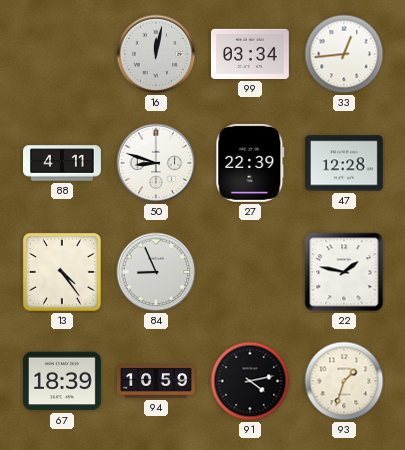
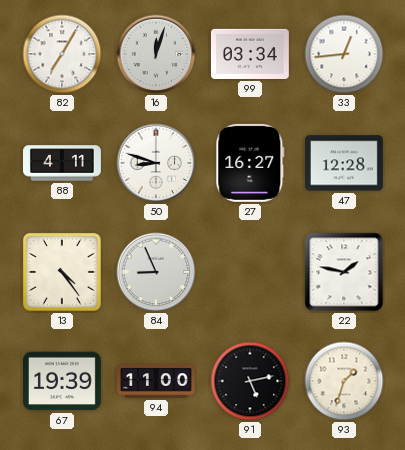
82: none -> 7:05 (62, 54)
16: 12:02 -> 12:03 (156, 54)
27: 22:39 -> 16:27 (250, 163)
67: 18:39 -> 19:39 (62, 381)
94: 10:59 -> 11:00 (157, 381)
91: 4:13 -> 5:13 (250, 381)
